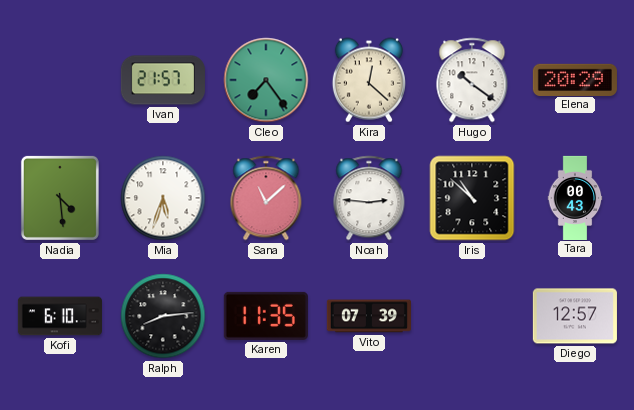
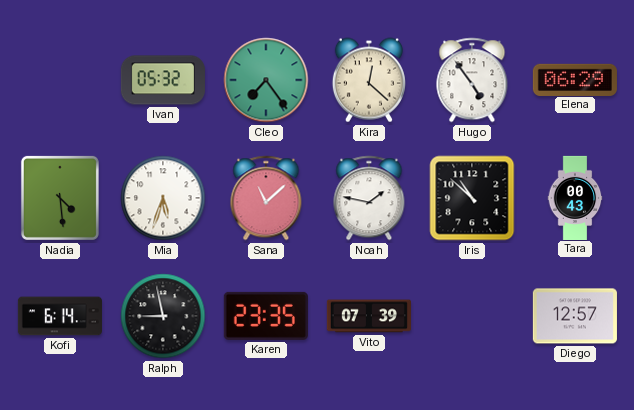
Ivan: 21:57 -> 05:32 (163, 80)
Hugo: 10:21 -> 4:54 (472, 80)
Elena: 20:29 -> 06:29 (575, 79)
Noah: 2:46 -> 1:47 (369, 198)
Kofi: 6:10 -> 6:14 (60, 316)
Ralph: 8:14 -> 8:58 (163, 316)
Karen: 11:35 -> 23:35 (266, 316)
